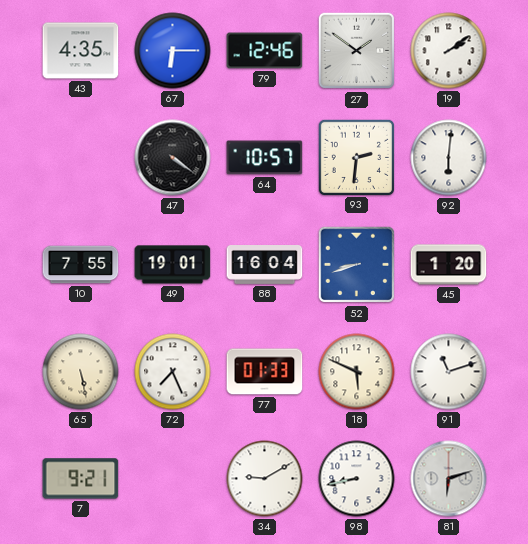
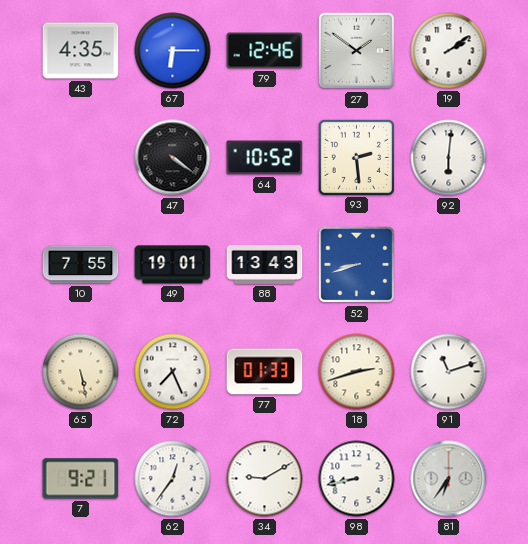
64: 10:57 -> 10:52 (265, 158)
93: 2:31 -> 2:29 (356, 157)
88: 16:04 -> 13:43 (265, 265)
45: 1:20 -> none (449, 265)
18: 5:49 -> 2:42 (357, 372)
62: none -> 12:36 (173, 479)
81: 6:12 -> 6:36 (449, 479)
